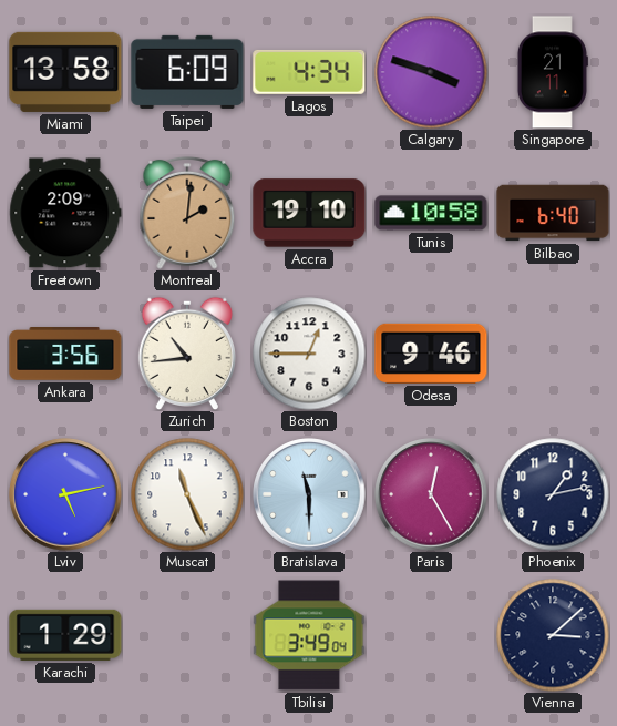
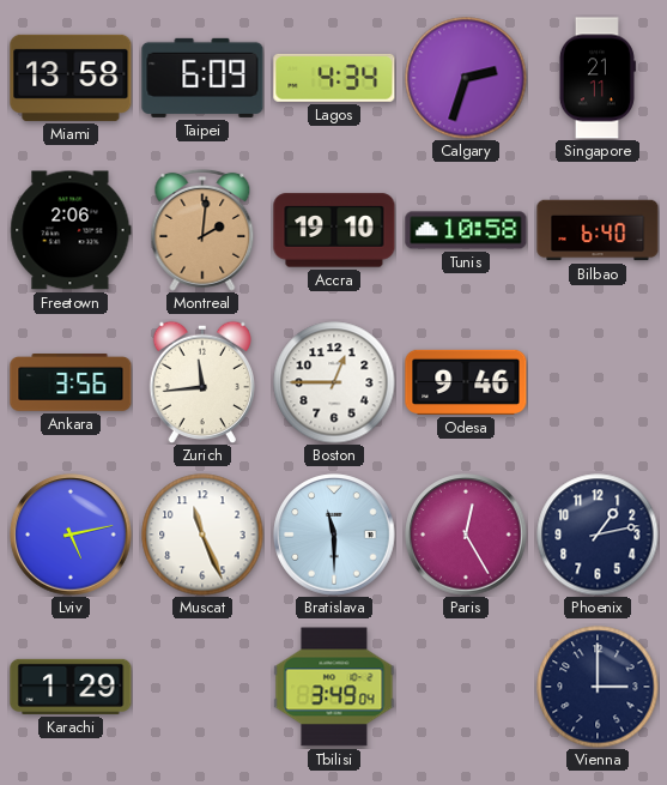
Calgary: 3:48 -> 2:33 (466, 78)
Freetown: 2:09 -> 2:06 (71, 230)
Zurich: 10:44 -> 11:44 (201, 382)
Vienna: 3:08 -> 3:00 (598, 687)
